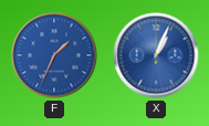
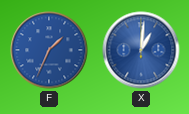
X: 1:04 -> 1:01 (141, 50)
